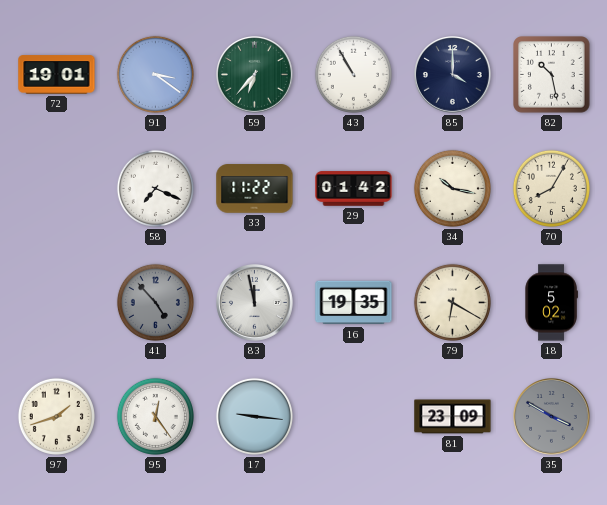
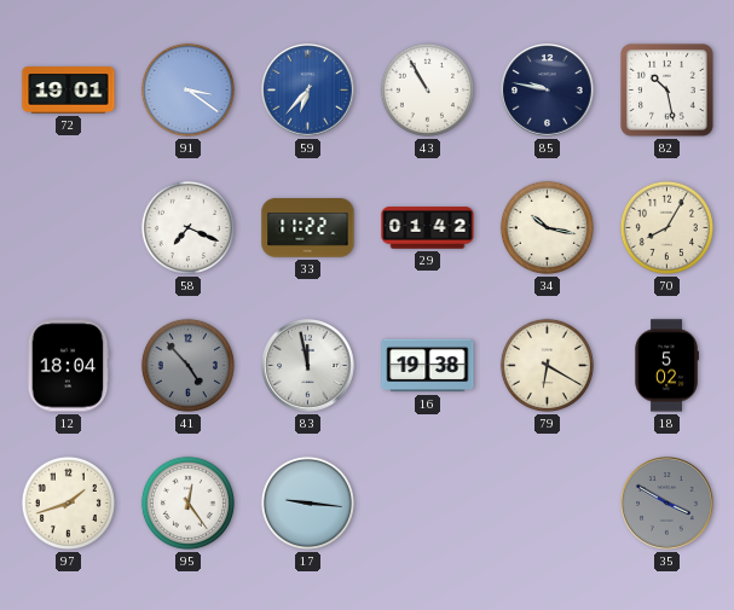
59 dial: green -> blue (308, 91)
85: 4:00 -> 9:47 (548, 91)
12: none -> 18:04 (68, 366)
16: 19:35 -> 19:38 (428, 366)
81: 23:09 -> none (453, 417)
